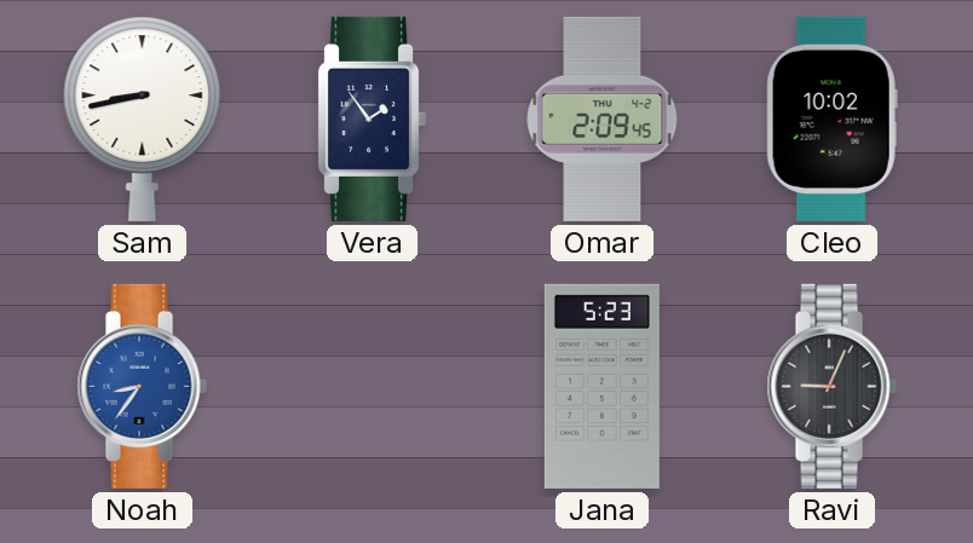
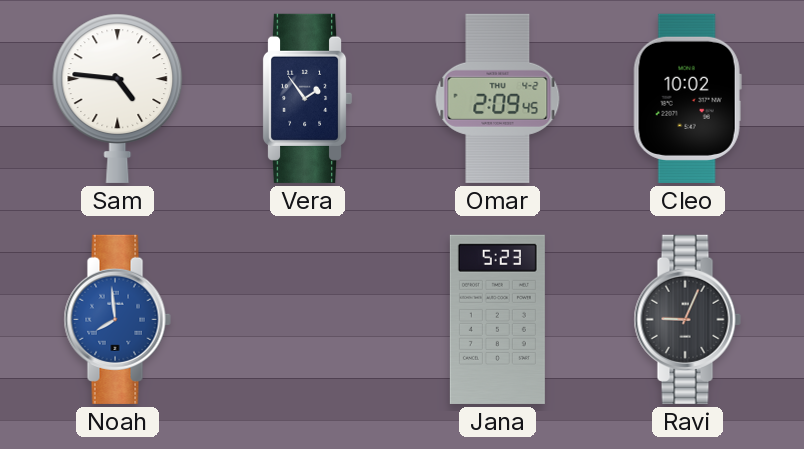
Sam: 8:43 -> 4:46 (118, 98)
Noah: 8:36 -> 7:59 (117, 319)
